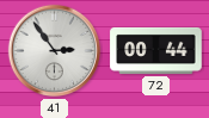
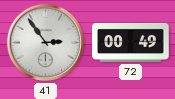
72: 00:44 -> 00:49 (131, 42)
